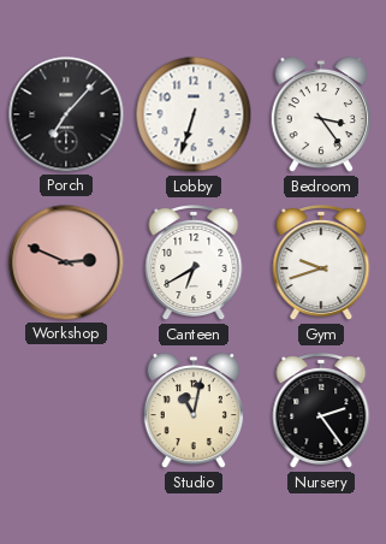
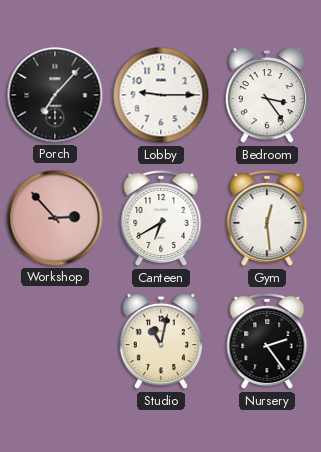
Lobby: 6:33 -> 9:15 (161, 95)
Workshop: 2:49 -> 2:53 (55, 218)
Gym: 9:42 -> 12:29 (267, 219)
